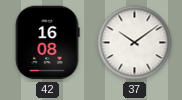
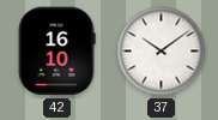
42: 16:08 -> 16:10 (56, 52)
